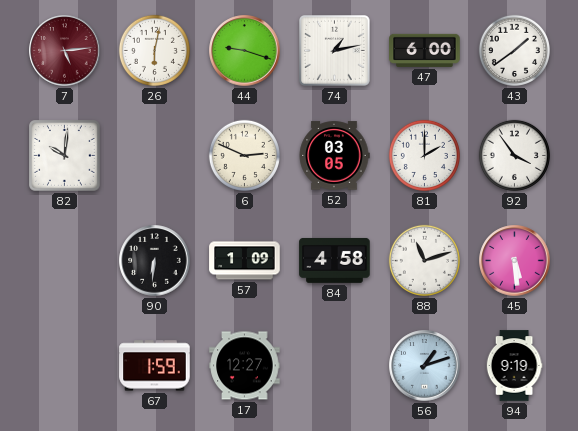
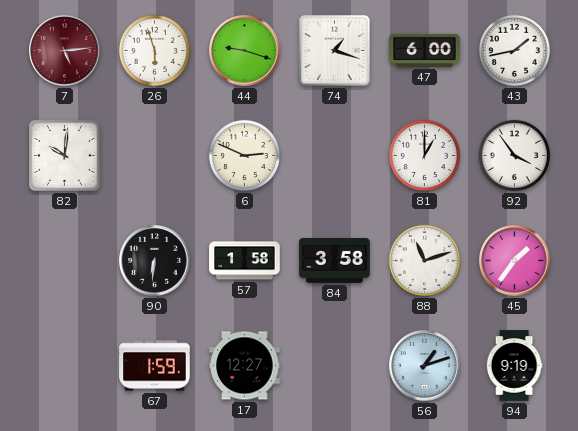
26: 6:02 -> 5:57 (154, 50)
74: 1:13 -> 1:18 (335, 51)
43: 1:39 -> 1:43 (514, 50)
52: 03:05 -> none (334, 156)
81: 2:00 -> 1:00 (424, 155)
57: 1:09 -> 1:58 (245, 261)
84: 4:58 -> 3:58 (335, 261)
45: 5:29 -> 1:36 (515, 261)
